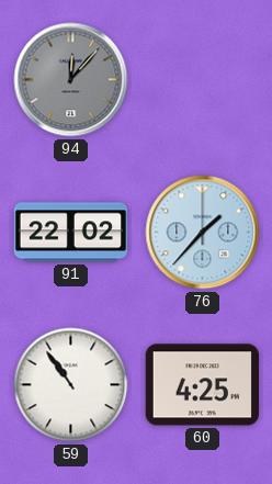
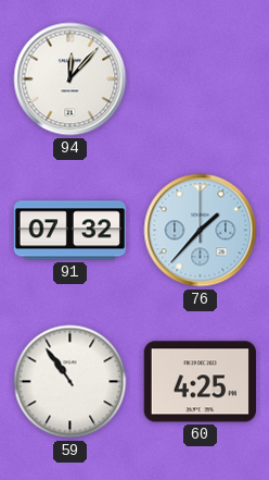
94 dial: grey -> white (71, 79)
91: 22:02 -> 07:32 (71, 231)
